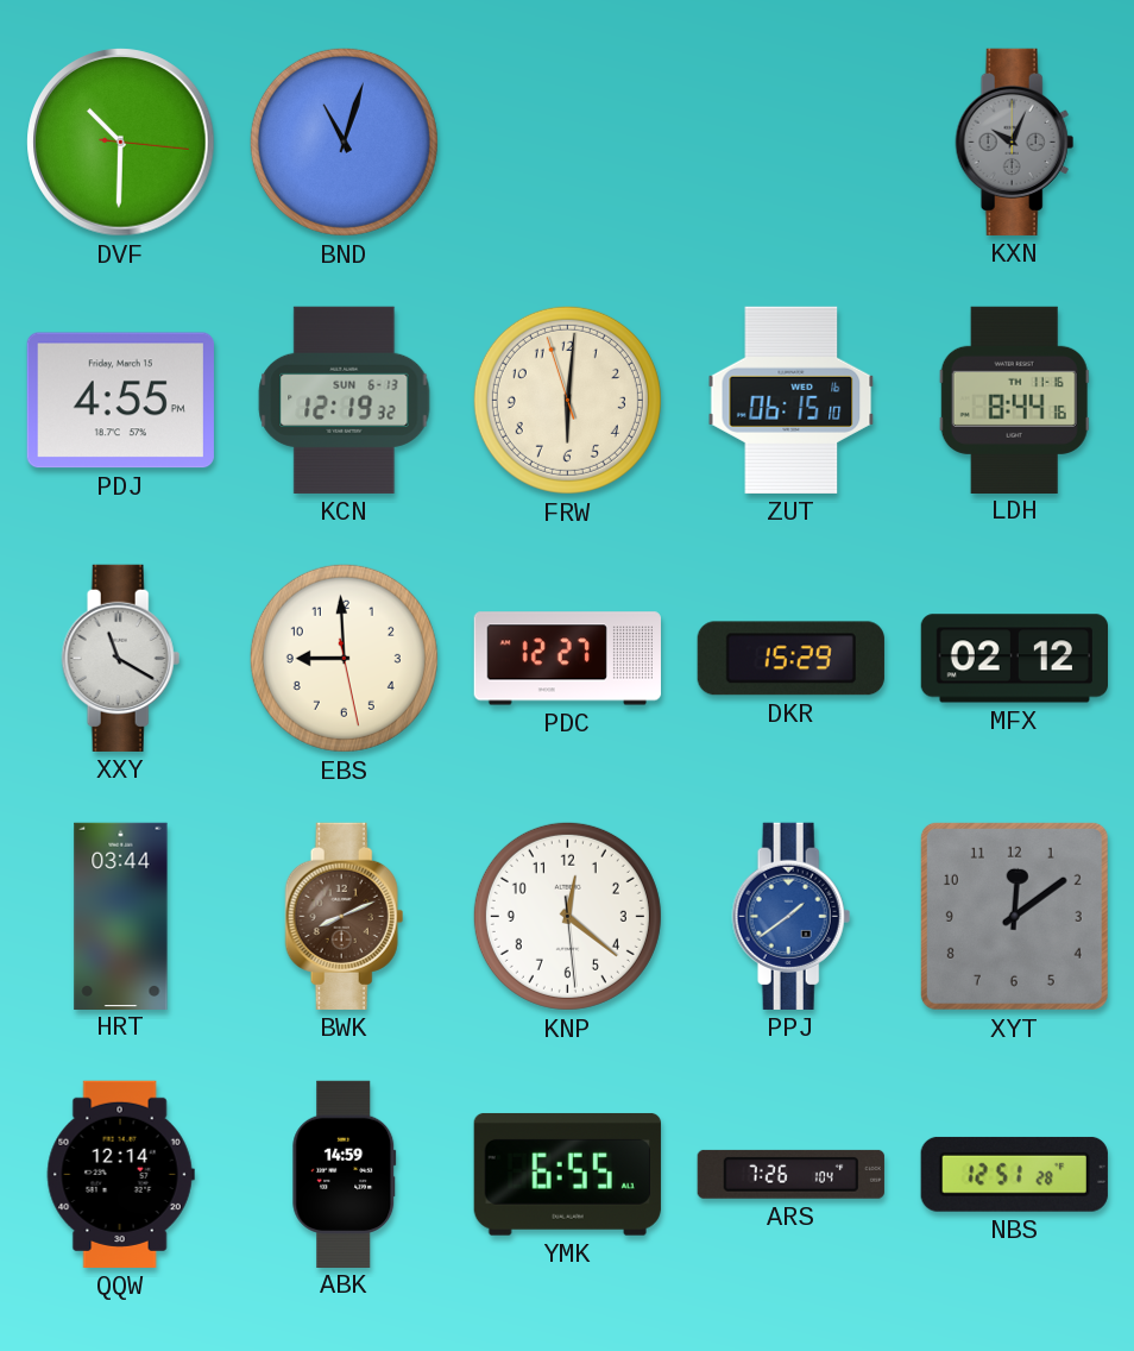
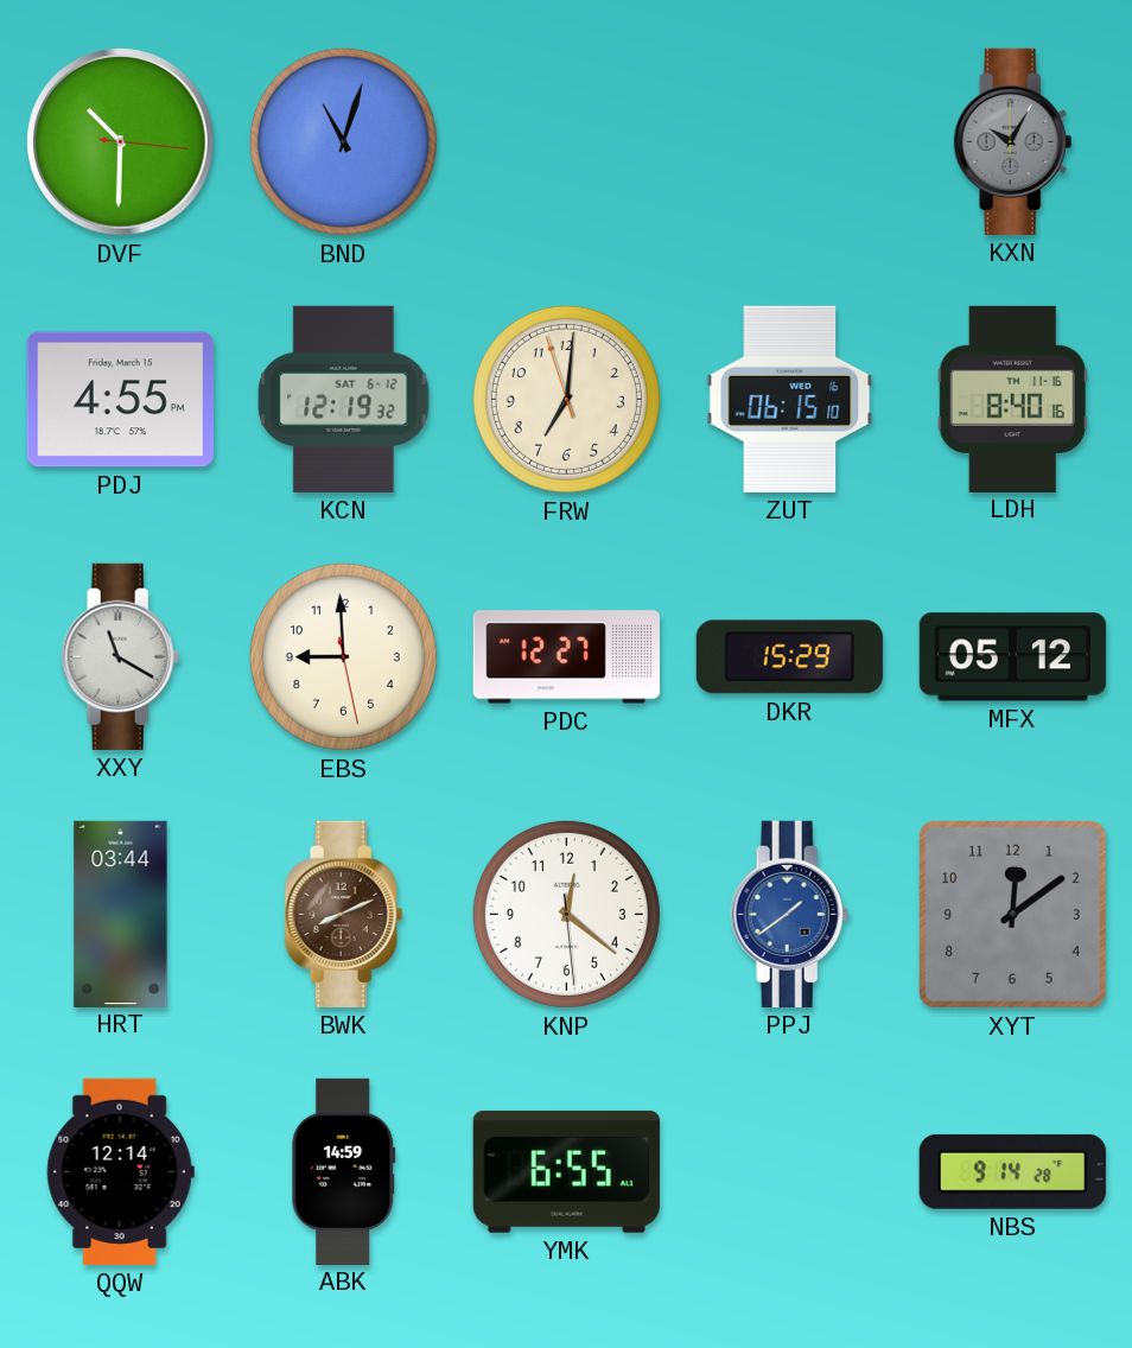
KXN: 10:04 -> 10:05 (1013, 141)
KCN date: SUN 6-13 -> SAT 6-12 (344, 399)
FRW: 6:00 -> 7:00 (566, 399)
LDH: 8:44 -> 8:40 (1012, 399)
MFX: 02:12 -> 05:12 (1012, 657)
ARS: 7:26 -> none (790, 1174)
NBS: 12:51 -> 9:14 (1012, 1171)
